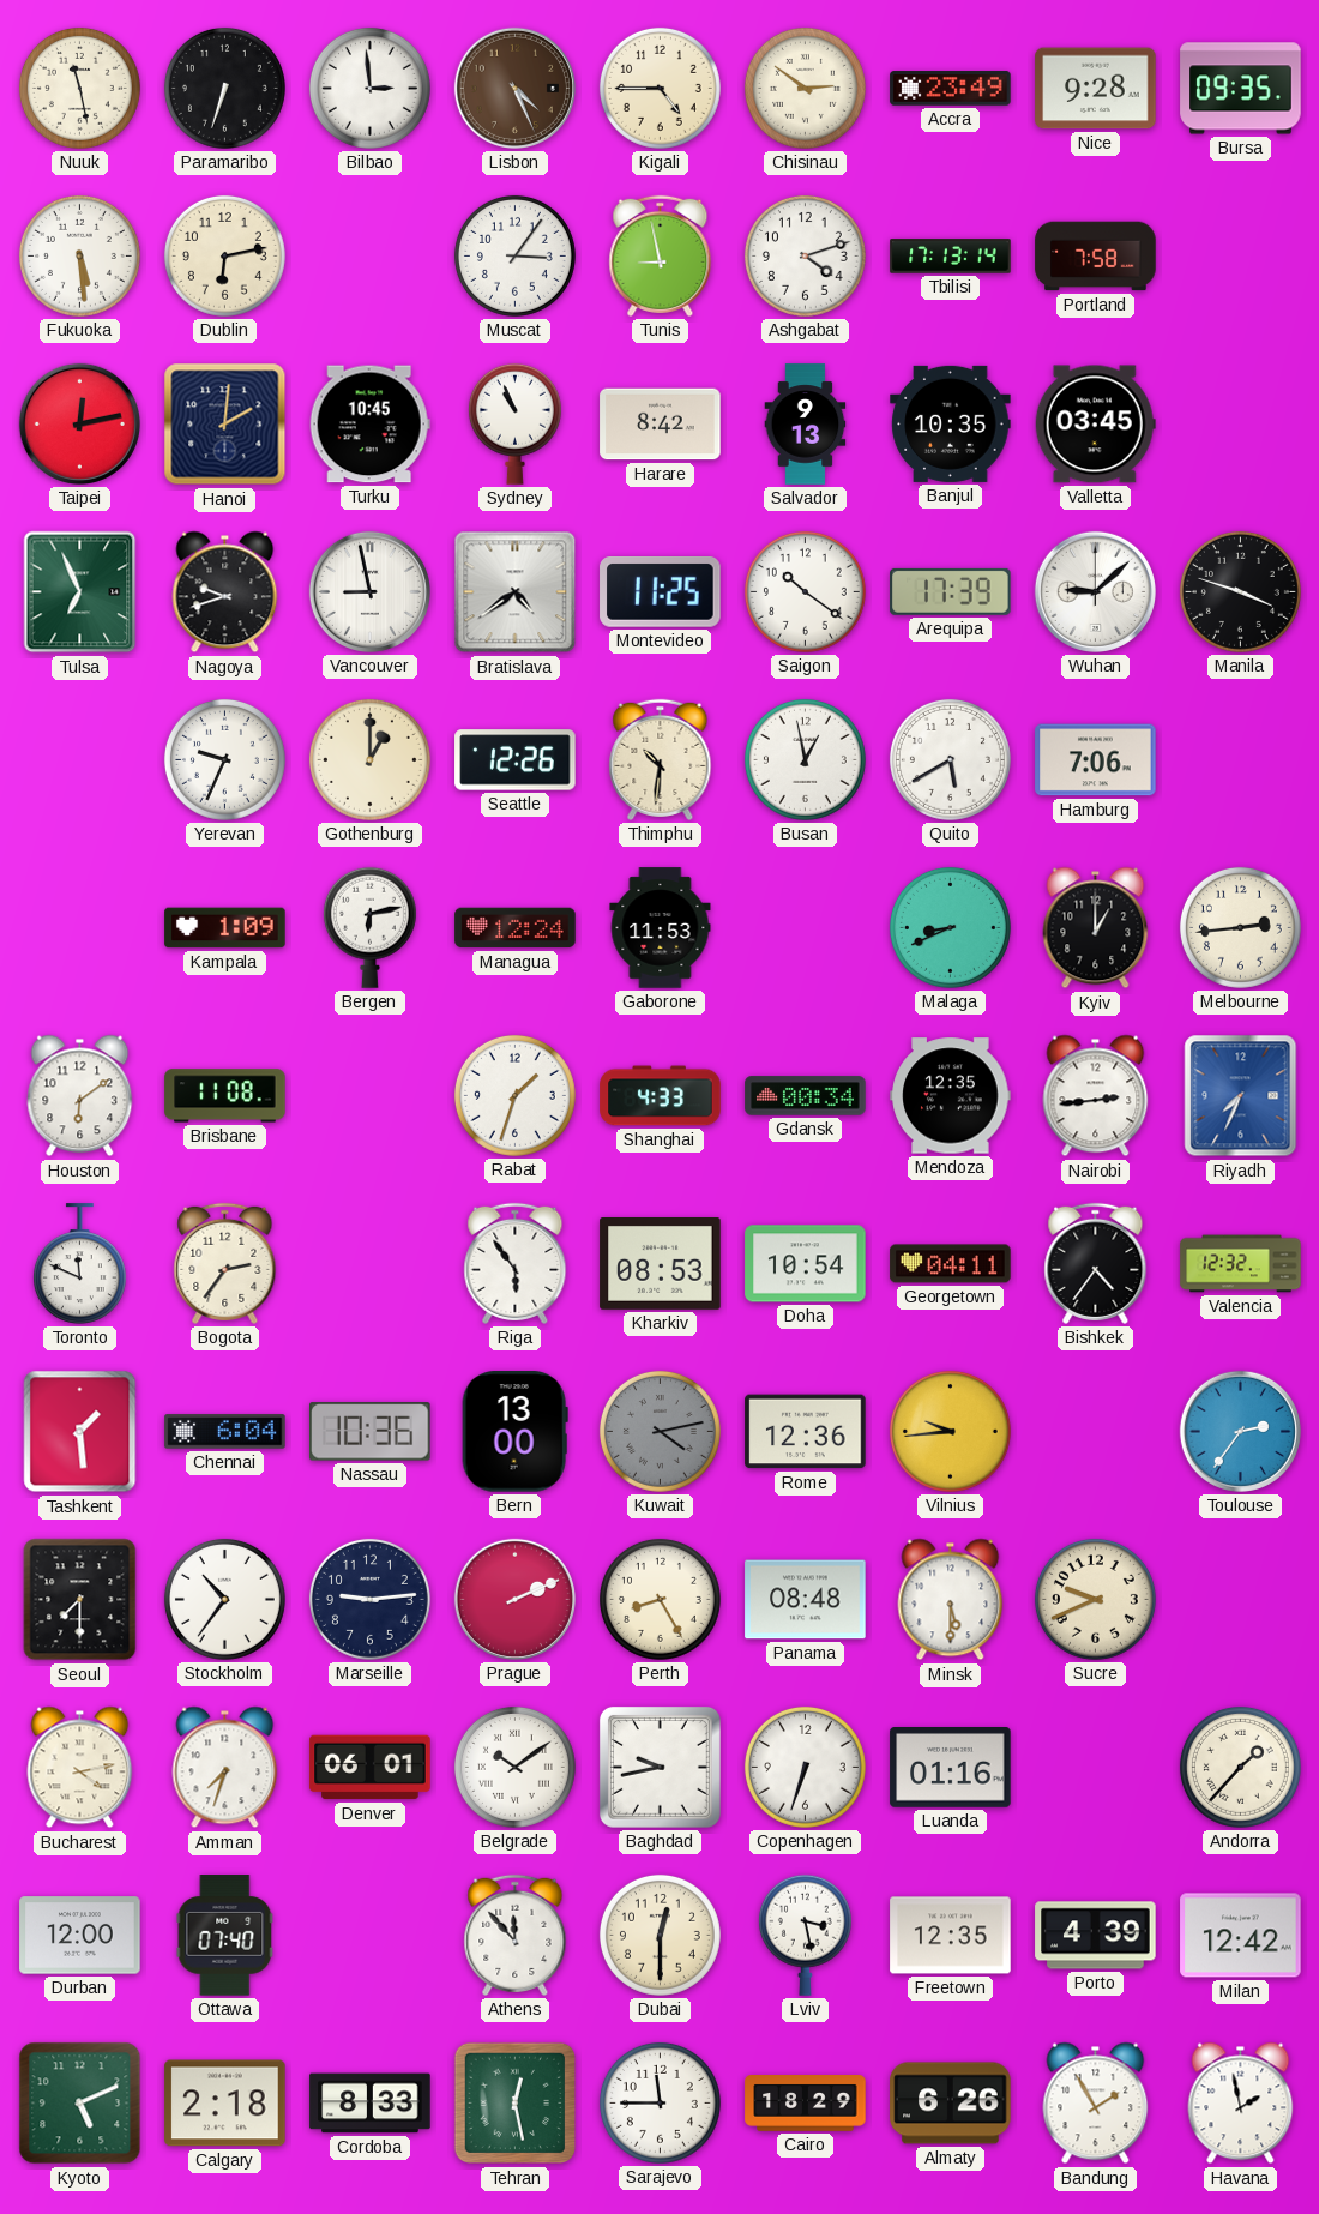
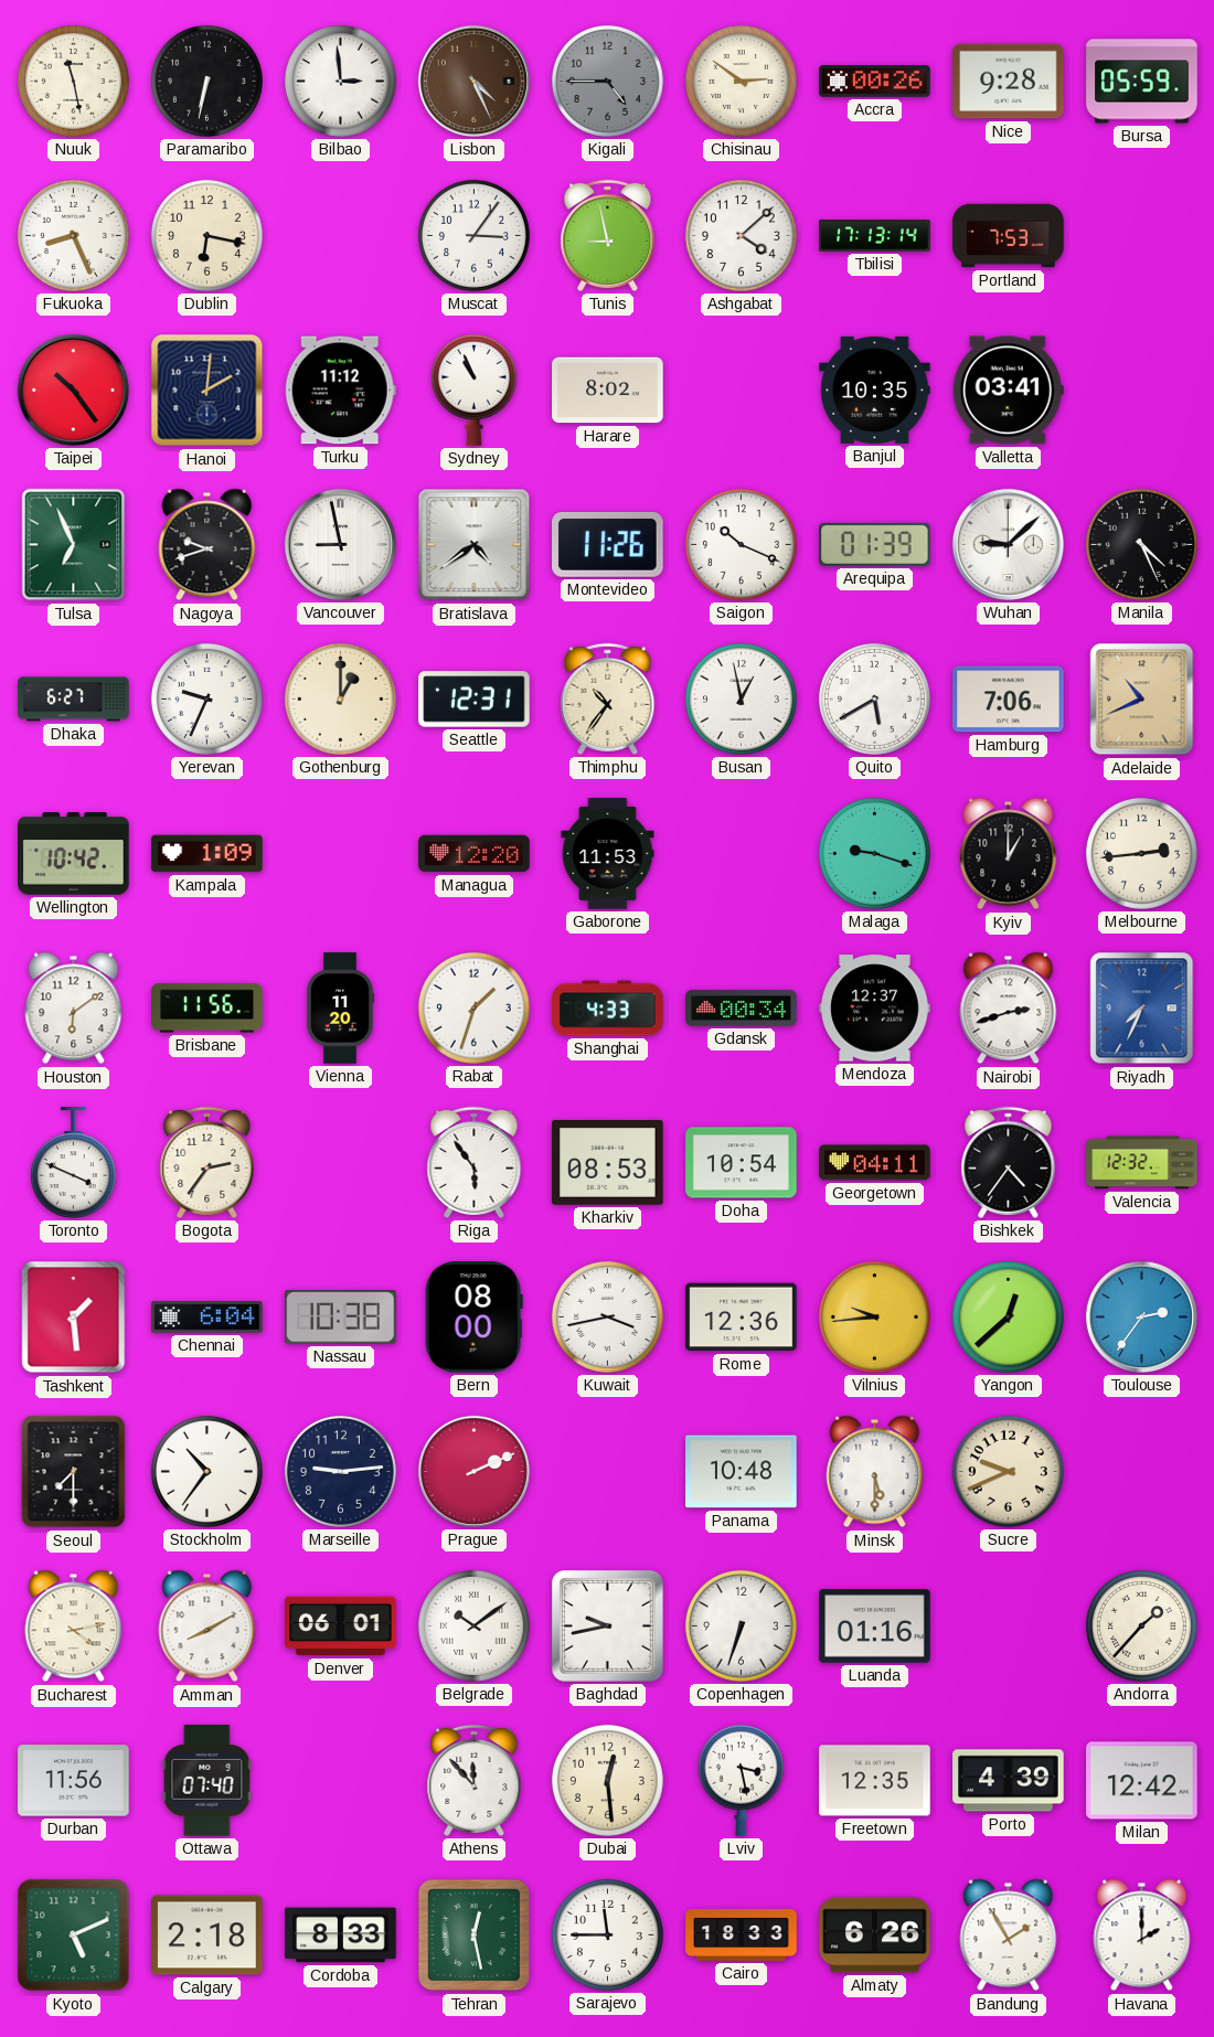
Paramaribo: 6:33 -> 6:32 (206, 81)
Kigali dial: cream -> grey (607, 81)
Accra: 23:49 -> 00:26 (875, 82)
Bursa: 09:35 -> 05:59 (1142, 82)
Fukuoka: 5:29 -> 8:26 (73, 235)
Dublin: 6:13 -> 6:17 (206, 235)
Ashgabat: 4:12 -> 4:08 (741, 235)
Portland: 7:58 -> 7:53 (1009, 236)
Taipei: 12:13 -> 10:24 (73, 390)
Turku: 10:45 -> 11:12 (340, 391)
Harare: 8:42 -> 8:02 (608, 391)
Salvador: 9:13 -> none (806, 425)
Valletta: 03:45 -> 03:41 (1008, 391)
Montevideo: 11:25 -> 11:26 (608, 545)
Saigon: 10:21 -> 10:19 (741, 544)
Arequipa: 17:39 -> 01:39 (875, 544)
Manila: 3:48 -> 4:26 (1141, 544)
Dhaka: none -> 6:27 (74, 700)
Seattle: 12:26 -> 12:31 (475, 700)
Thimphu: 10:31 -> 10:36 (608, 698)
Adelaide: none -> 10:41 (1142, 700)
Wellington: none -> 10:42 (74, 854)
Bergen: 6:13 -> none (369, 927)
Managua: 12:24 -> 12:20 (475, 854)
Malaga: 8:41 -> 9:18 (874, 853)
Brisbane: 11:08 -> 11:56 (207, 1009)
Vienna: none -> 11:20 (340, 1009)
Mendoza: 12:35 -> 12:37 (875, 1009)
Nairobi: 2:44 -> 2:42 (1009, 1009)
Toronto: 11:49 -> 3:49 (73, 1163)
Nassau: 10:36 -> 10:38 (341, 1318)
Bern: 13:00 -> 08:00 (473, 1318)
Kuwait: 4:13 -> 3:43 (607, 1316)
Kuwait dial: grey -> white (607, 1316)
Yangon: none -> 12:38 (1008, 1316)
Perth: 8:25 -> none (659, 1599)
Panama: 08:48 -> 10:48 (742, 1472)
Amman: 7:33 -> 8:10 (207, 1627)
Durban: 12:00 -> 11:56 (74, 1781)
Dubai: 12:30 -> 12:29 (607, 1780)
Cairo: 18:29 -> 18:33 (742, 1935)
Havana: 1:58 -> 2:00 (1142, 1935)
